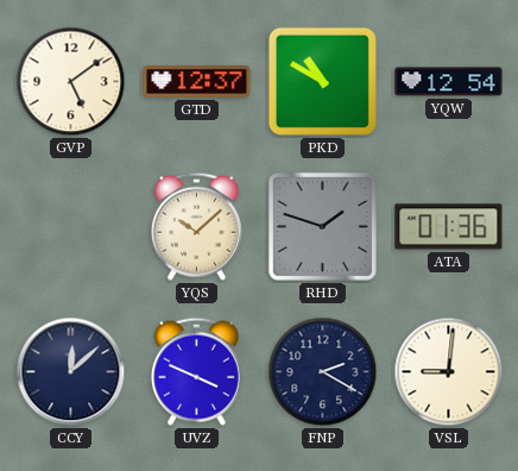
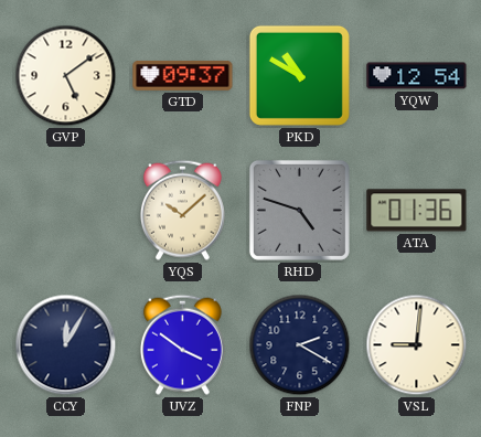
GTD: 12:37 -> 09:37 (183, 75)
RHD: 1:48 -> 4:48 (299, 210)
CCY: 12:08 -> 12:05 (66, 345)
UVZ: 3:49 -> 3:51 (182, 344)
